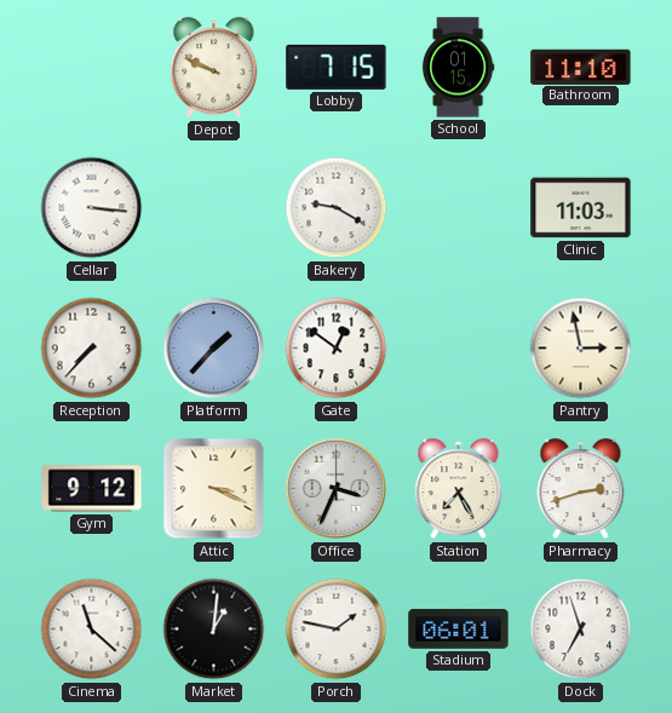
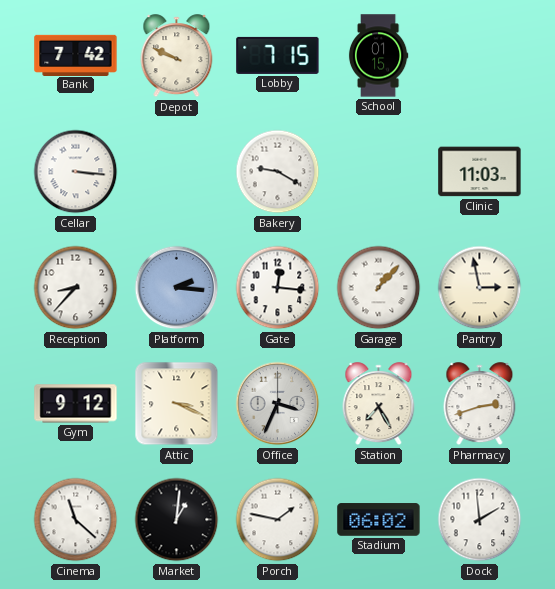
Bank: none -> 7:42 (76, 55)
Bathroom: 11:10 -> none (581, 67)
Reception: 7:37 -> 8:37 (76, 288)
Platform: 1:37 -> 2:16 (177, 288)
Gate: 12:51 -> 12:16 (278, 288)
Garage: none -> 1:07 (379, 288)
Stadium: 06:01 -> 06:02 (379, 520)
Dock: 6:57 -> 1:59 (480, 520)
